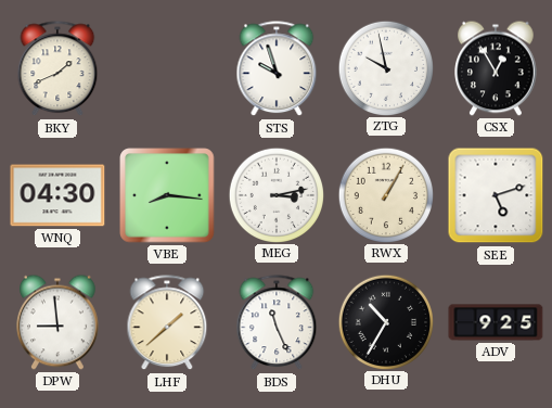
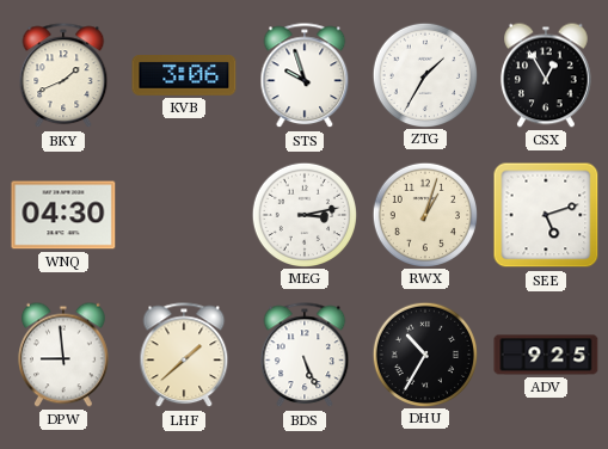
KVB: none -> 3:06 (184, 76)
ZTG: 9:58 -> 1:35 (424, 74)
VBE: 8:16 -> none (167, 195)
RWX: 1:05 -> 1:03 (424, 214)
BDS: 11:26 -> 5:26 (305, 356)
